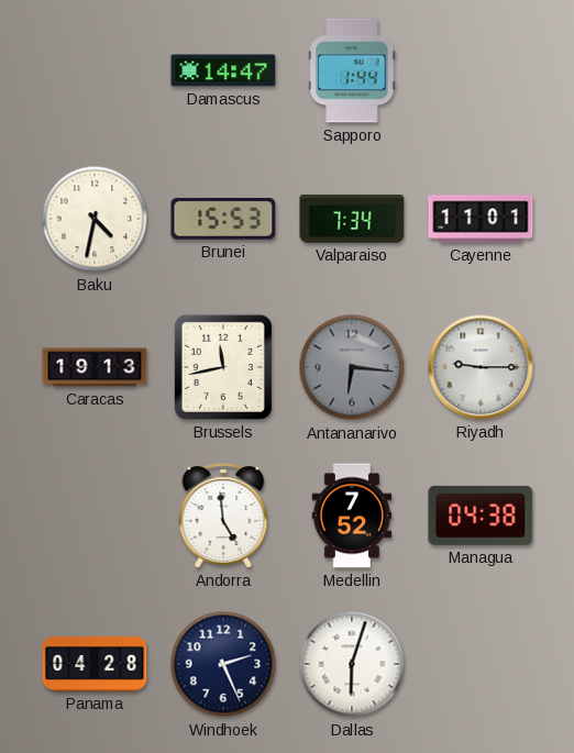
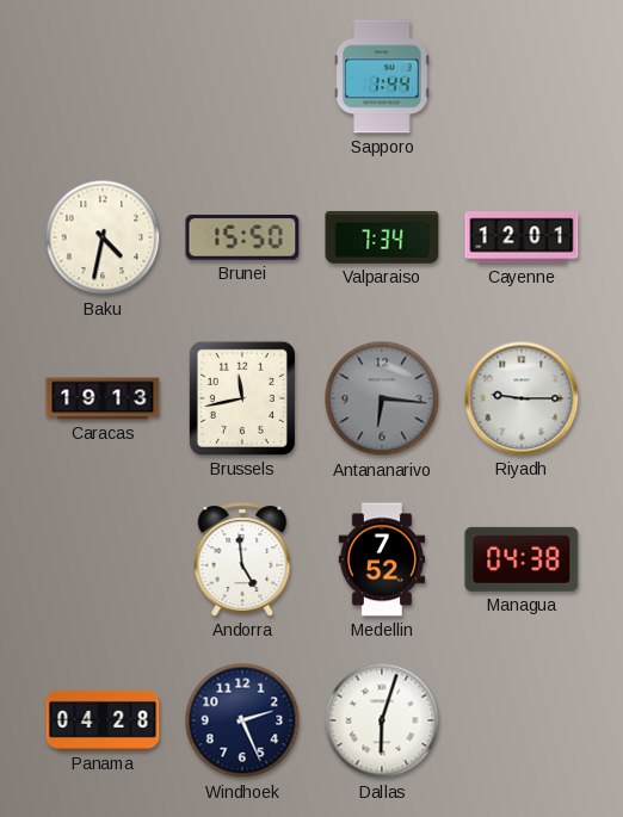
Damascus: 14:47 -> none (223, 70)
Brunei: 15:53 -> 15:50 (242, 237)
Cayenne: 11:01 -> 12:01 (522, 237)
